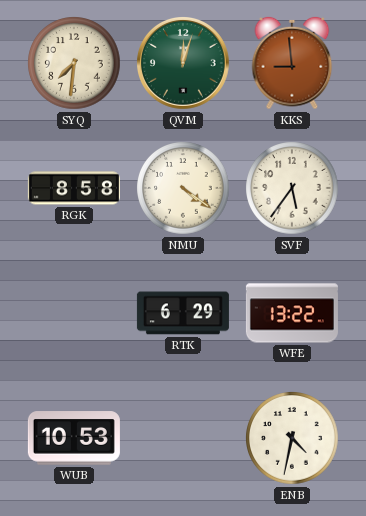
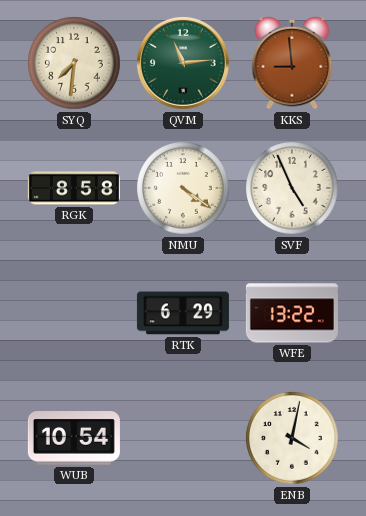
QVM: 12:03 -> 11:14 (184, 64)
SVF: 5:36 -> 4:56 (292, 188)
WUB: 10:53 -> 10:54 (74, 438)
ENB: 4:32 -> 4:02 (292, 438)
